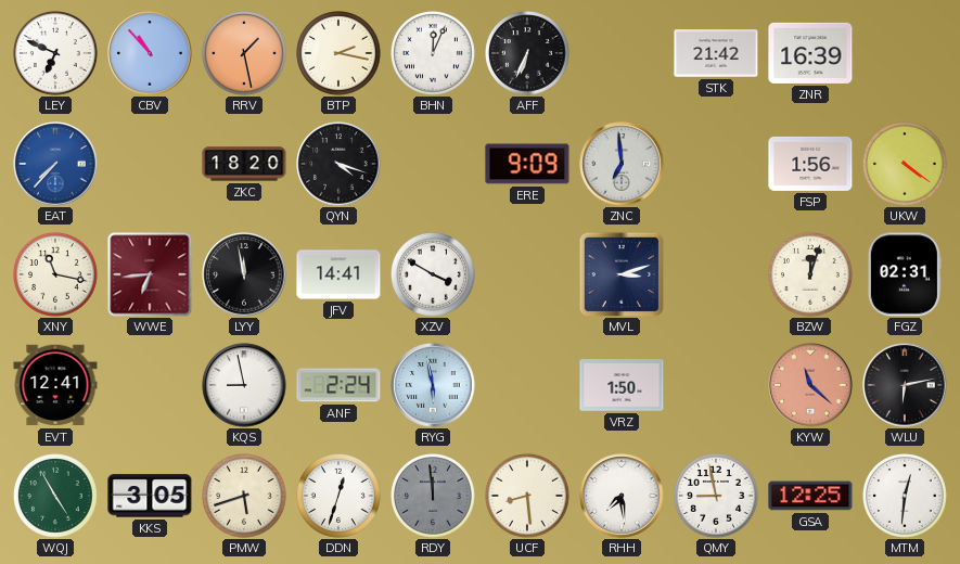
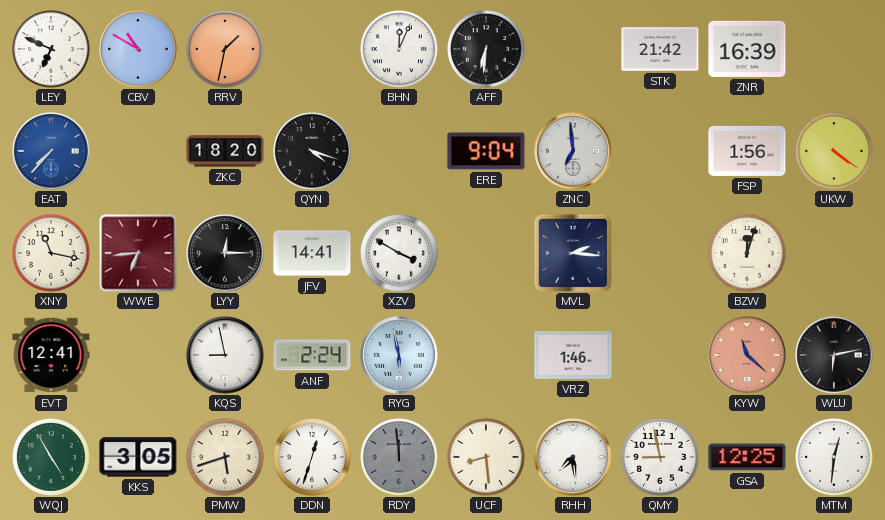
CBV: 10:53 -> 10:50 (138, 49)
RRV: 1:28 -> 1:32 (226, 50)
BTP: 2:17 -> none (340, 54)
AFF: 6:34 -> 6:31 (487, 50)
ERE: 9:09 -> 9:04 (486, 151)
LYY: 11:58 -> 12:15 (225, 253)
MVL: 3:12 -> 2:16 (573, 253)
FGZ: 02:31 -> none (905, 274)
VRZ: 1:50 -> 1:46 (573, 355)
